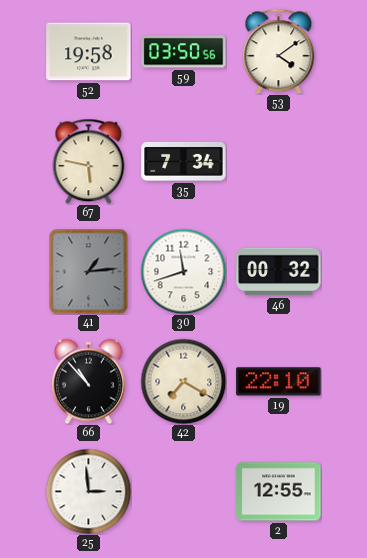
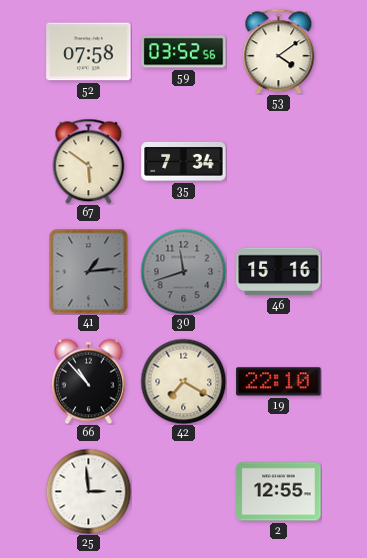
52: 19:58 -> 07:58 (89, 52)
59: 03:50 -> 03:52 (184, 52)
67: 5:47 -> 5:51 (89, 161)
30 dial: white -> grey (183, 271)
46: 00:32 -> 15:16 (279, 272)
